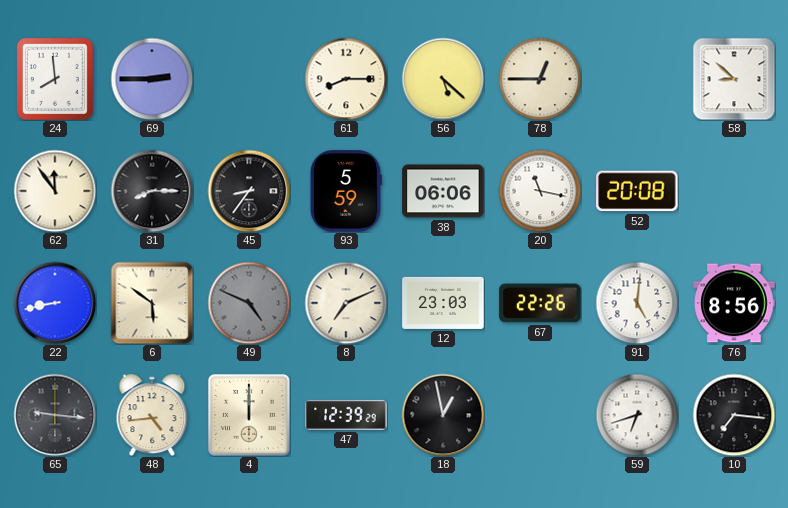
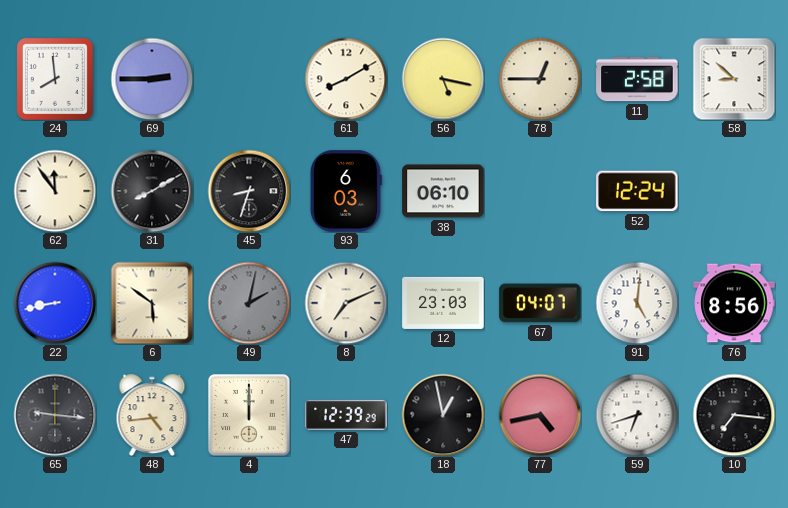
61: 8:15 -> 8:10 (346, 79)
56: 5:22 -> 5:17 (443, 79)
11: none -> 2:58 (637, 79)
31: 8:15 -> 8:10 (152, 191)
45: 8:36 -> 8:33 (249, 191)
93: 5:59 -> 6:03 (346, 191)
38: 06:06 -> 06:10 (443, 191)
20: 11:17 -> none (540, 191)
52: 20:08 -> 12:24 (637, 191)
49: 4:49 -> 2:02 (249, 303)
67: 22:26 -> 04:07 (540, 303)
77: none -> 4:43 (540, 415)
